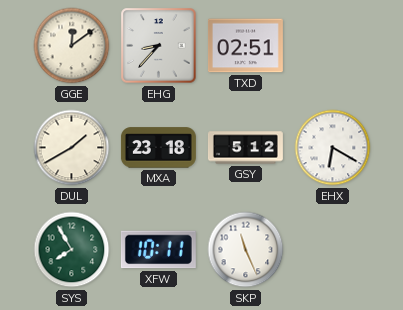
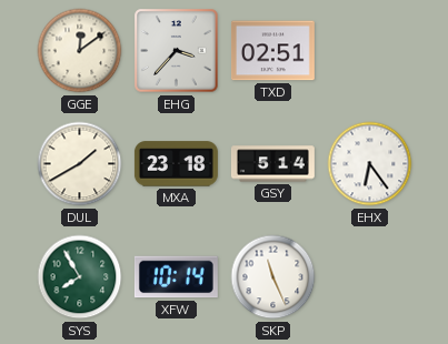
EHG: 8:37 -> 3:37 (177, 51)
GSY: 5:12 -> 5:14 (272, 164)
EHX: 6:20 -> 6:24 (370, 164)
XFW: 10:11 -> 10:14 (176, 277)
